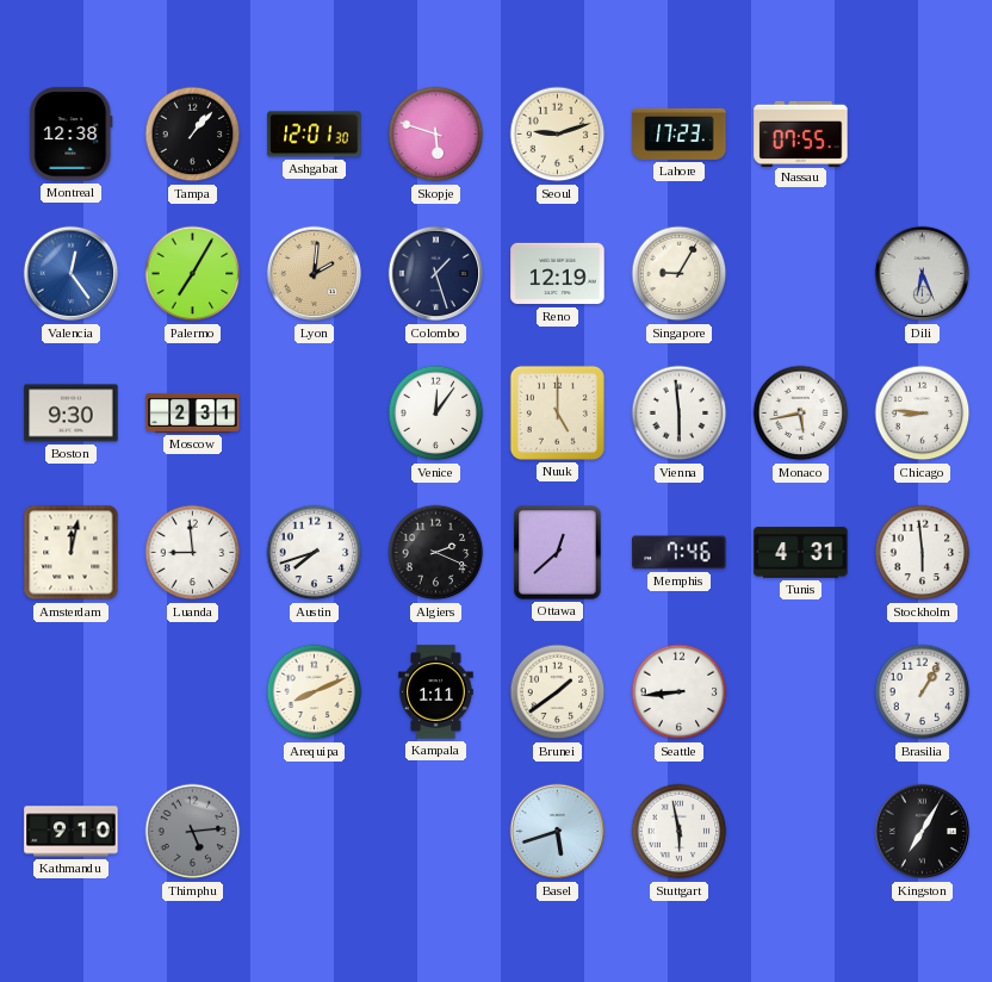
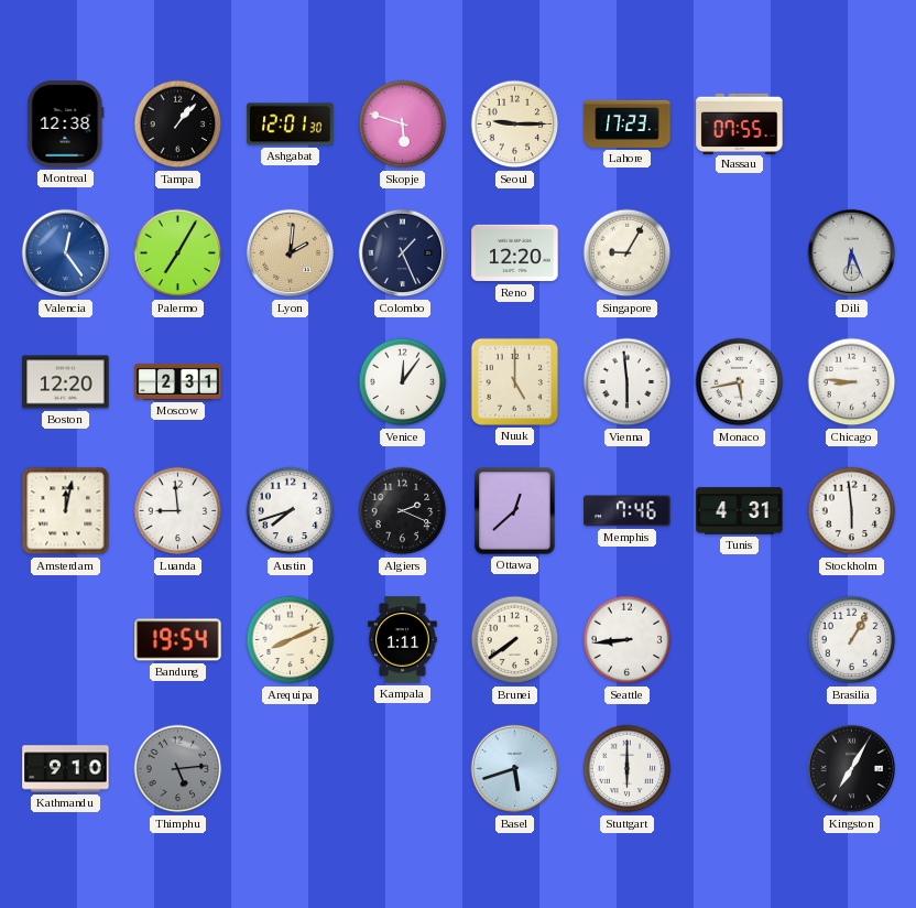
Seoul: 9:12 -> 9:15 (515, 125)
Colombo: 1:27 -> 1:26 (403, 253)
Reno: 12:19 -> 12:20 (515, 253)
Boston: 9:30 -> 12:20 (66, 382)
Bandung: none -> 19:54 (178, 640)
Brunei: 1:39 -> 7:39 (515, 640)
Stuttgart: 5:58 -> 6:00 (628, 769)
